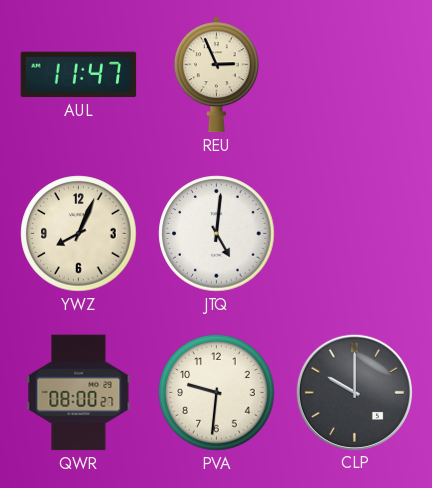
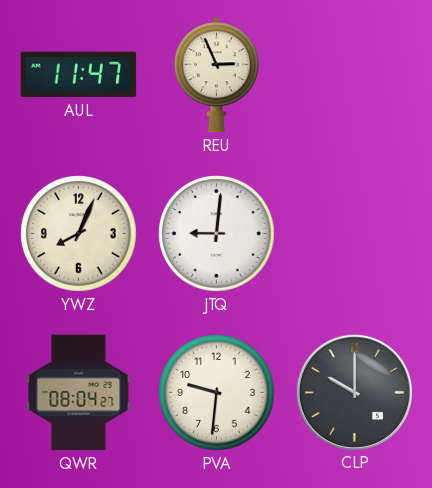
JTQ: 5:01 -> 9:01 (217, 234)
QWR: 08:00 -> 08:04 (79, 393)
